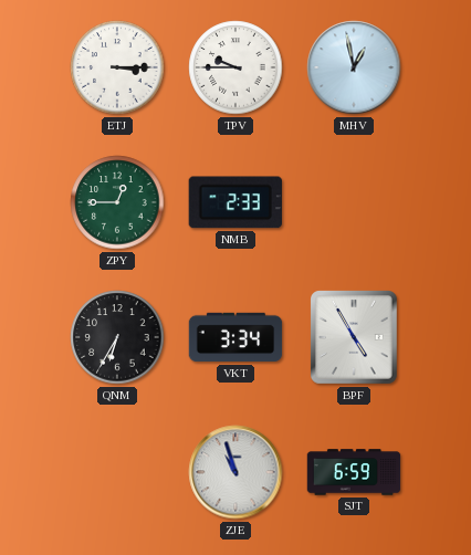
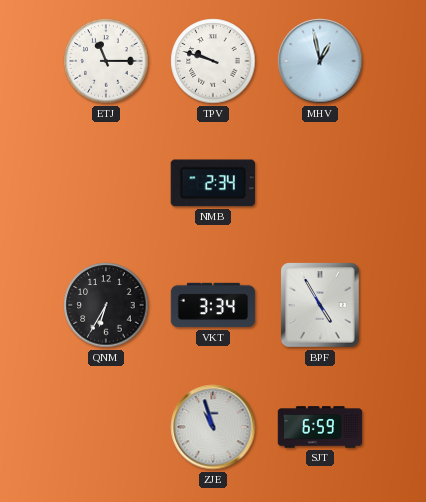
ETJ: 3:15 -> 11:15 (106, 61)
TPV: 9:45 -> 9:48 (213, 61)
ZPY: 12:45 -> none (117, 202)
NMB: 2:33 -> 2:34 (213, 183)
